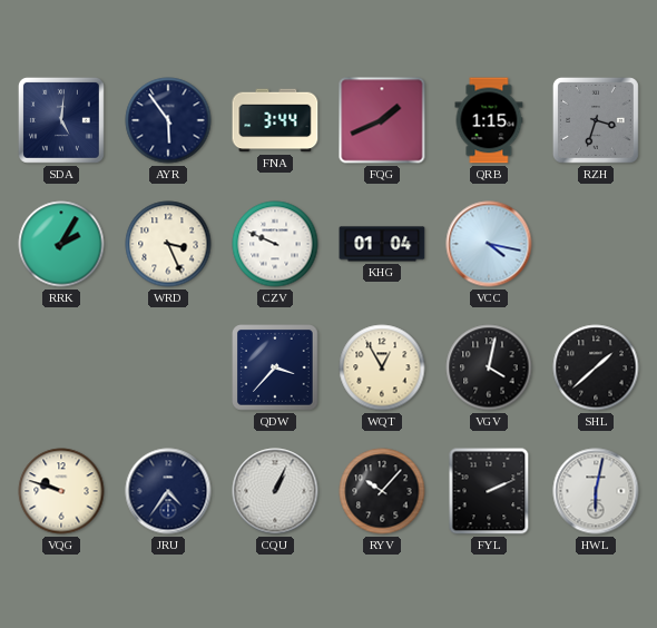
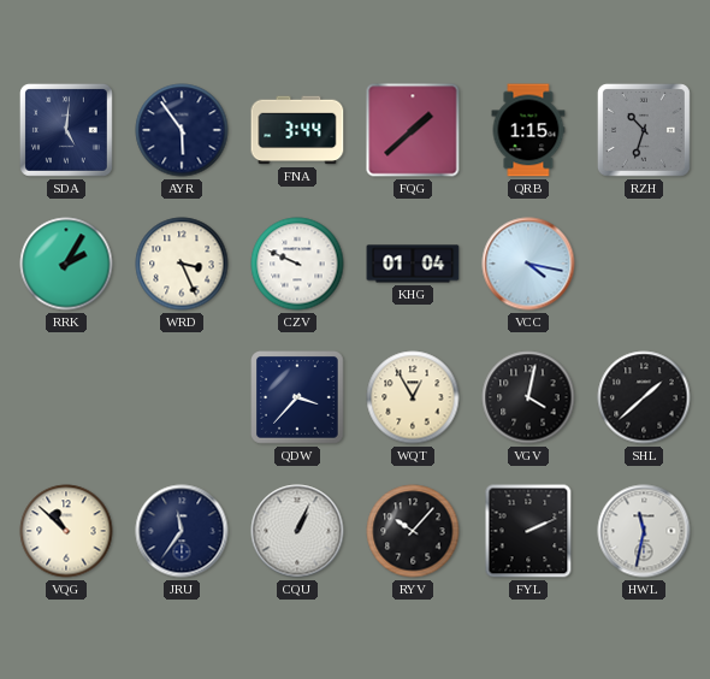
FQG: 1:41 -> 1:38 (413, 130)
RZH: 3:33 -> 10:33 (644, 130)
VQG: 9:48 -> 10:52 (66, 531)
JRU: 4:36 -> 11:36 (182, 531)
HWL: 6:02 -> 11:32 (644, 531)
